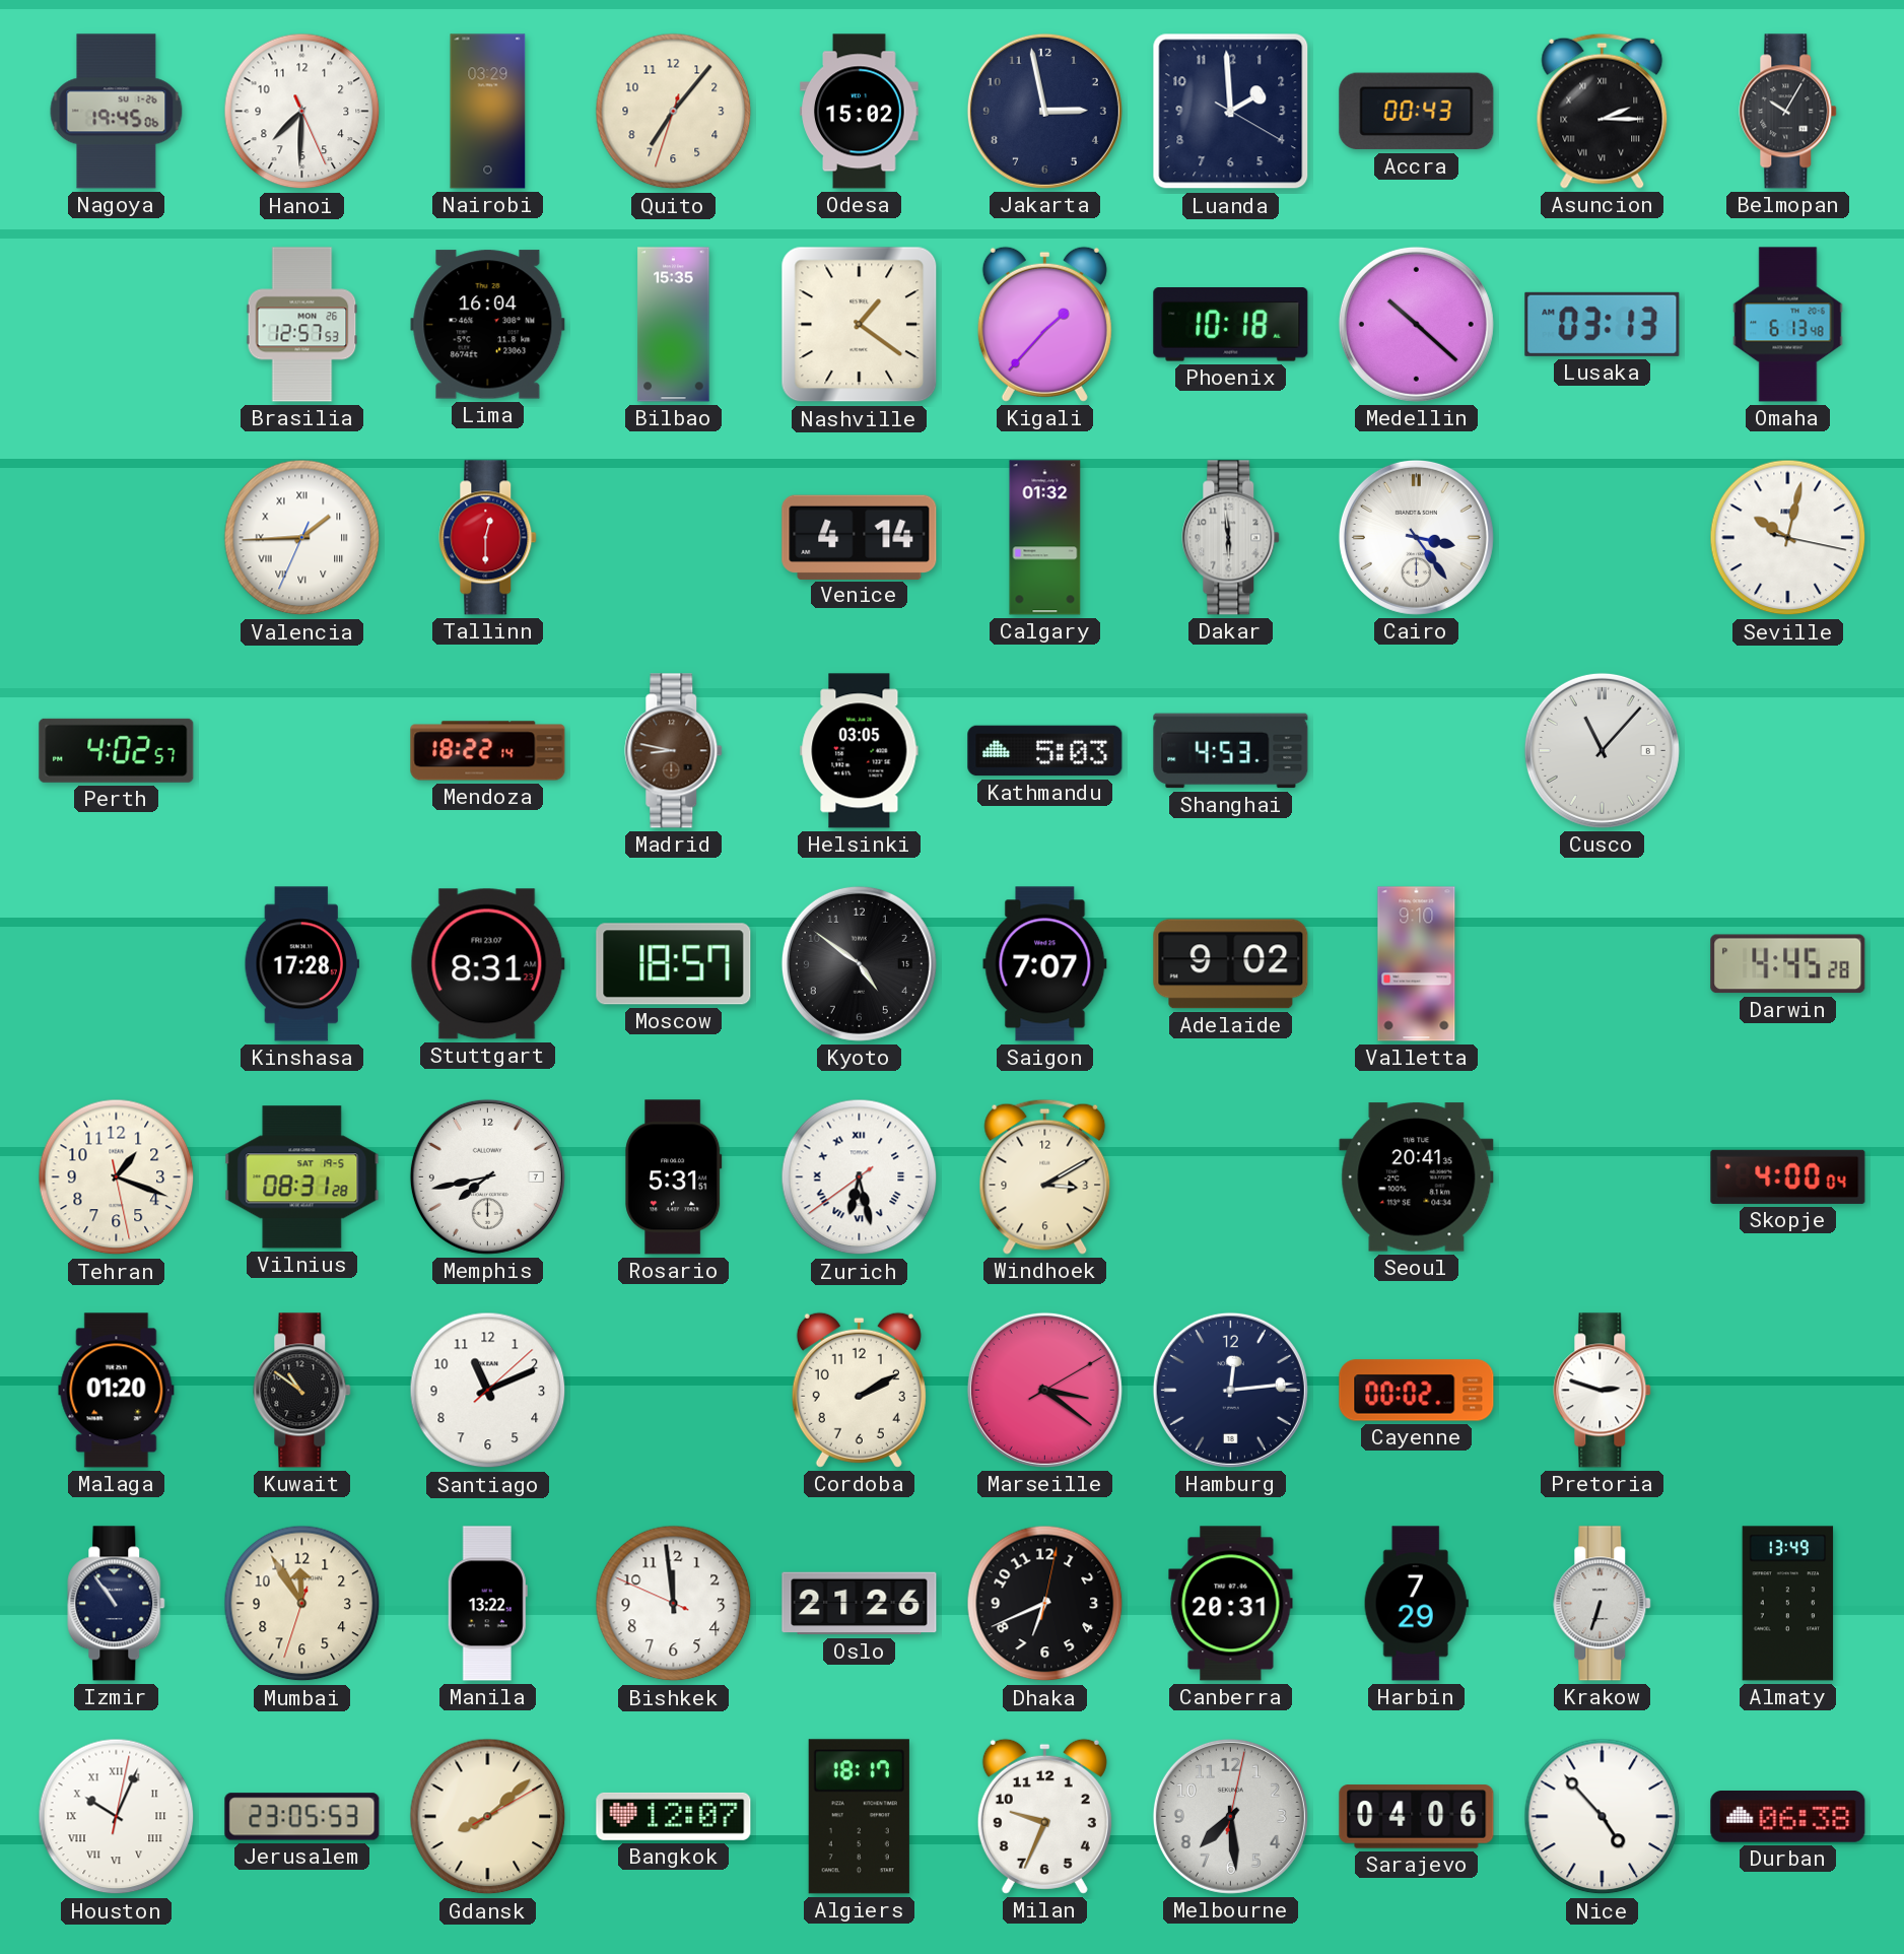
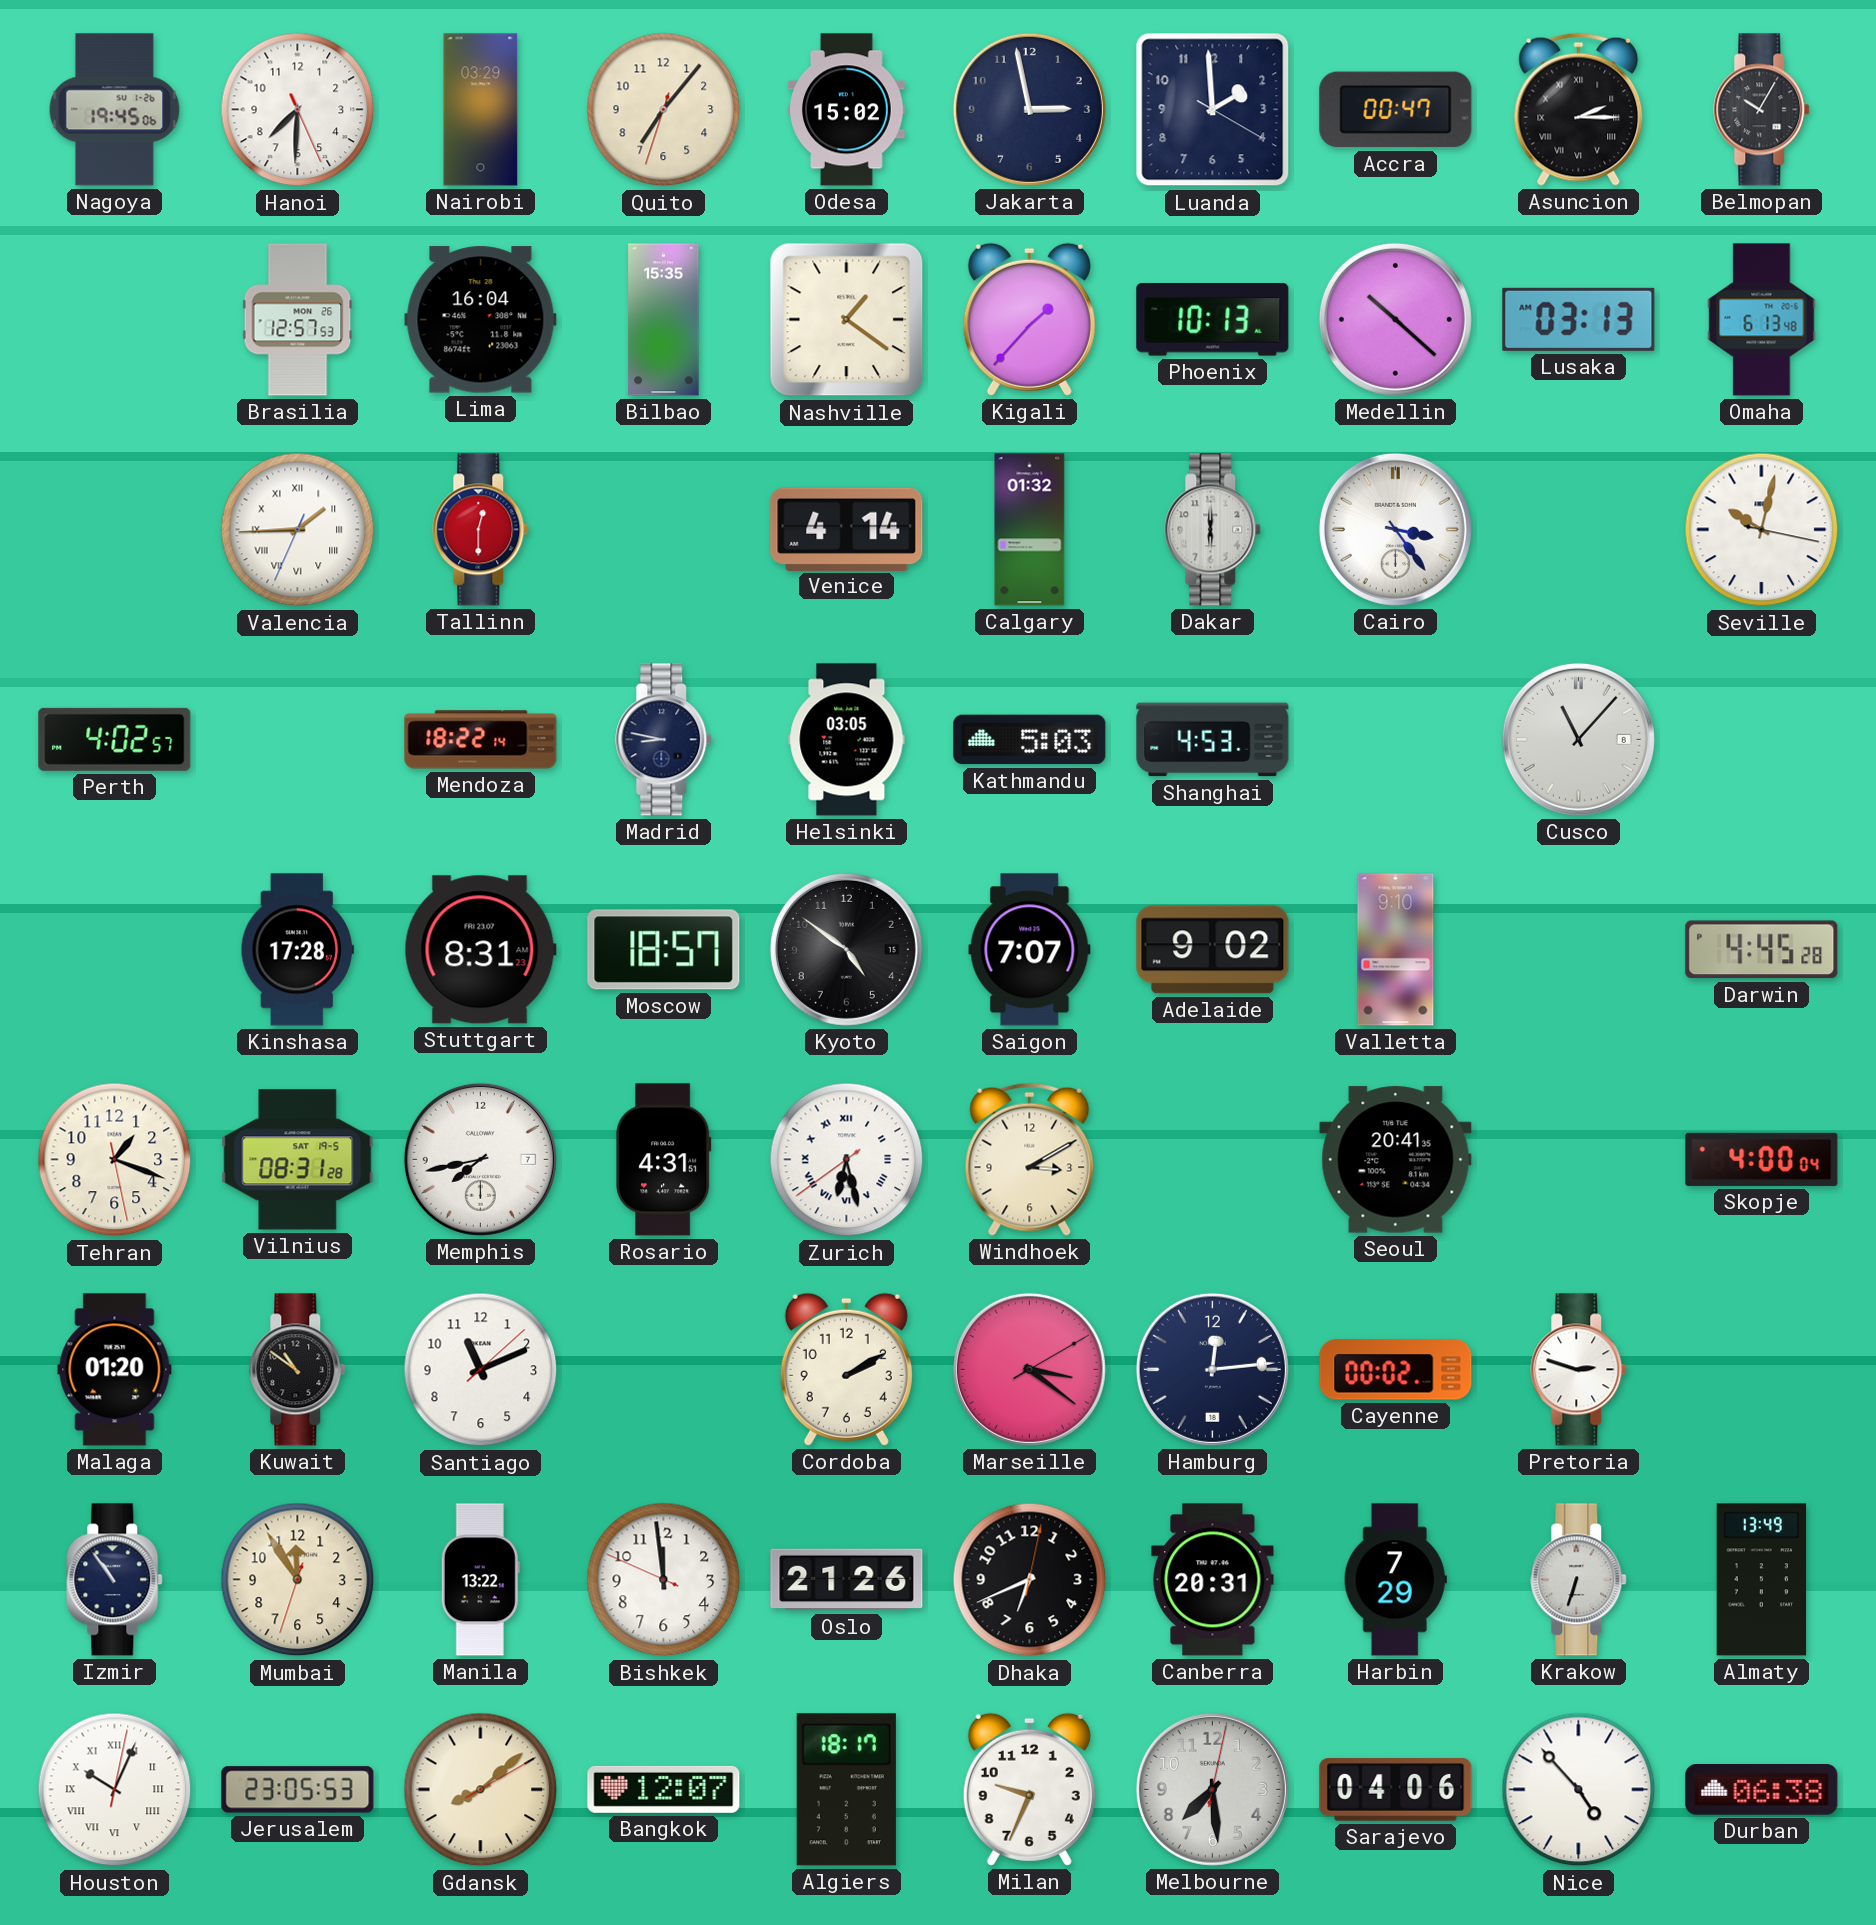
Accra: 00:43 -> 00:47 (1396, 110)
Phoenix: 10:18 -> 10:13 (1213, 320)
Dakar: 5:59 -> 6:00 (1213, 530)
Madrid dial: brown -> navy (664, 740)
Rosario: 5:31 -> 4:31 (664, 1160)
